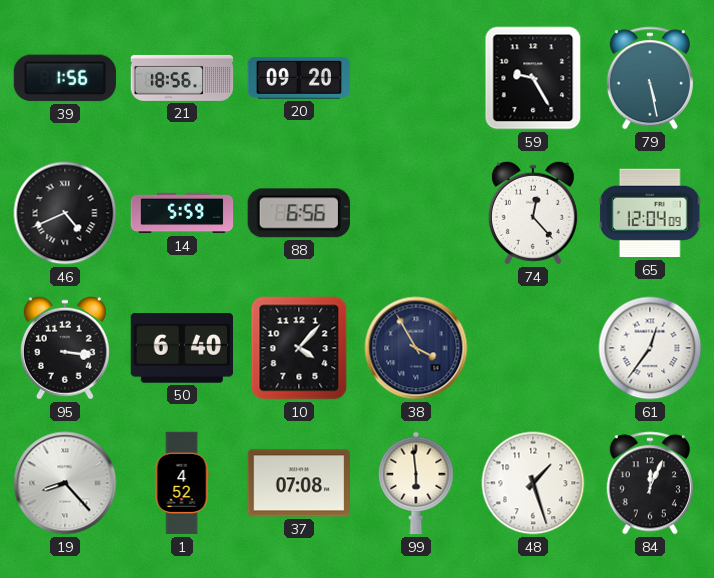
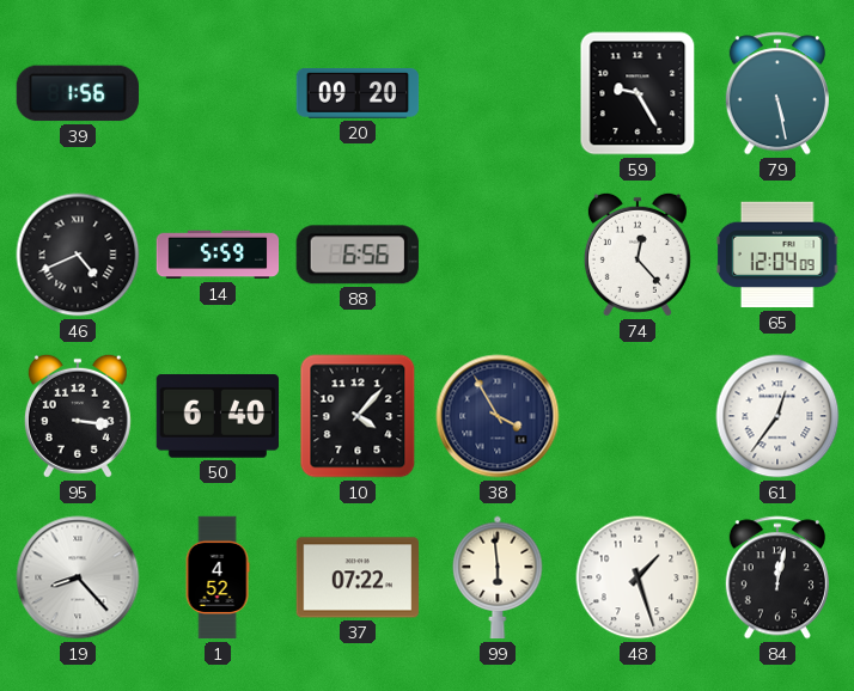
21: 18:56 -> none (182, 78)
37: 07:08 -> 07:22 (358, 577)
84: 12:04 -> 12:02 (777, 577)
